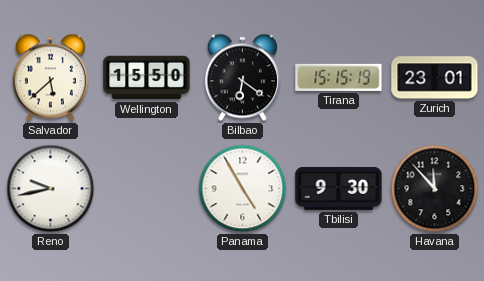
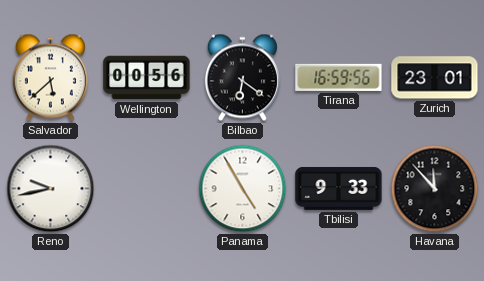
Wellington: 15:50 -> 00:56 (147, 78)
Tirana: 15:15 -> 16:59 (339, 77)
Tbilisi: 9:30 -> 9:33 (339, 188)
